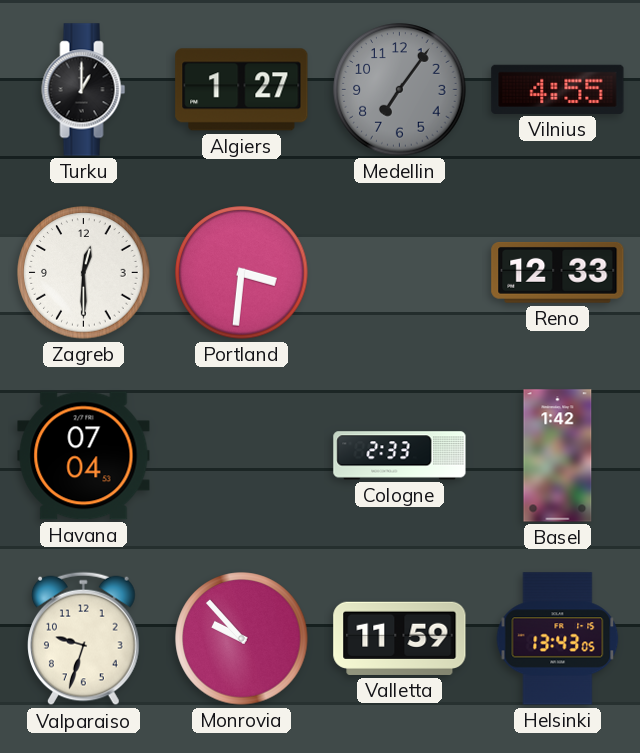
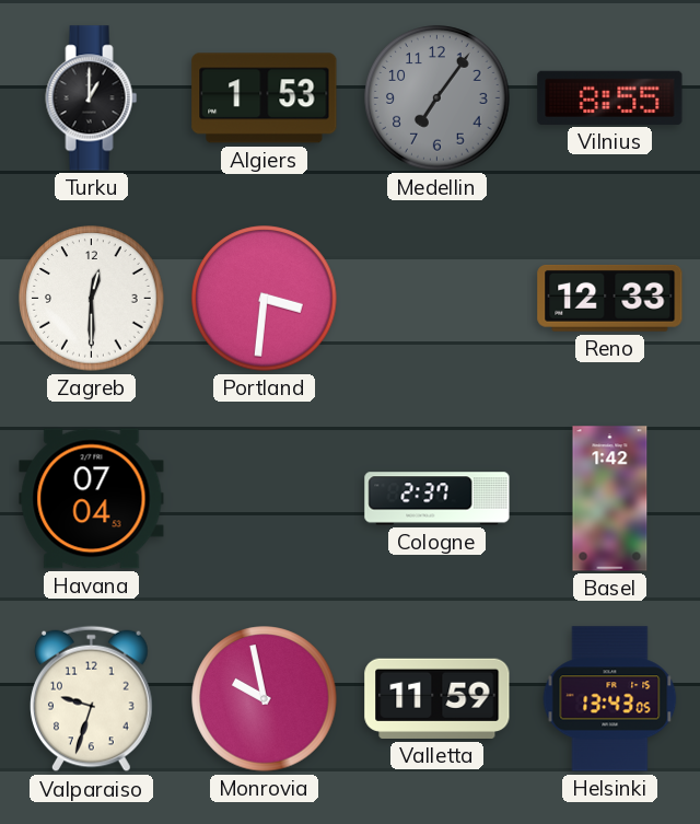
Algiers: 1:27 -> 1:53 (265, 98)
Vilnius: 4:55 -> 8:55 (610, 97)
Cologne: 2:33 -> 2:37 (437, 499)
Monrovia: 9:53 -> 9:58 (265, 699)
